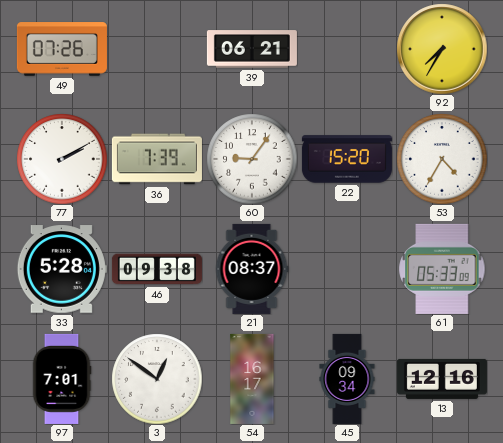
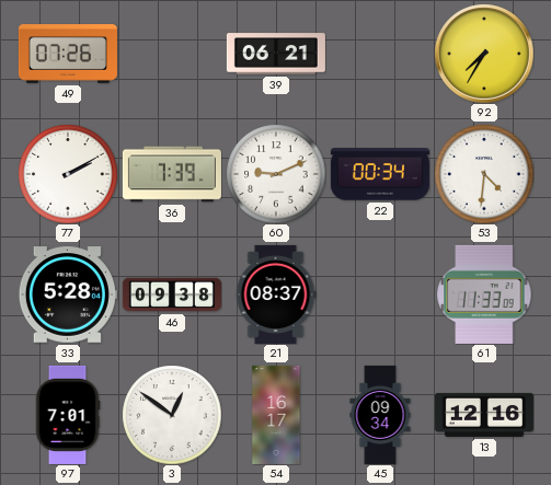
60: 9:06 -> 9:11 (276, 174)
22: 15:20 -> 00:34 (380, 174)
53: 4:35 -> 4:31 (484, 174)
61: 05:33 -> 11:33 (484, 295)
